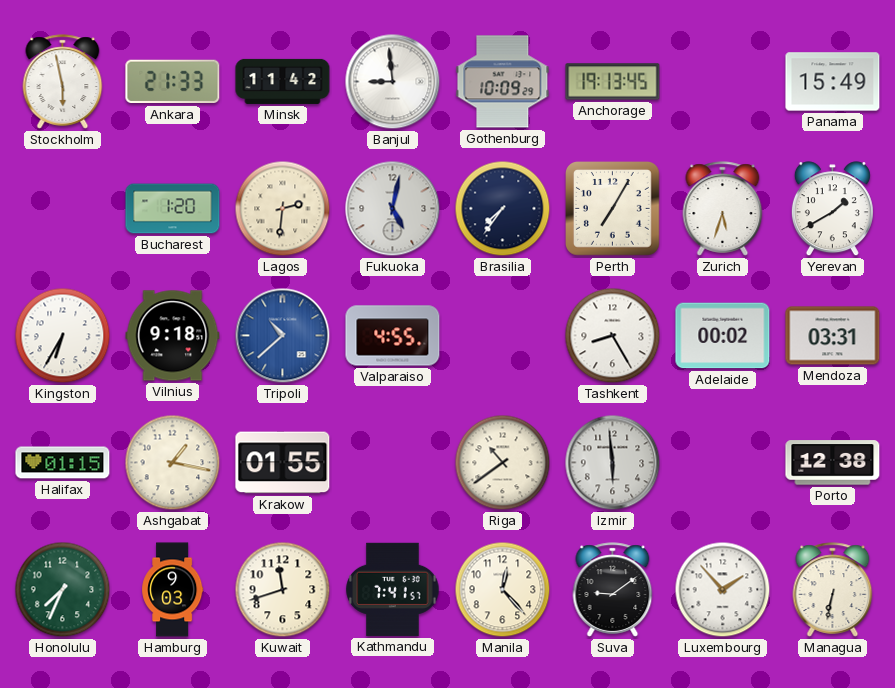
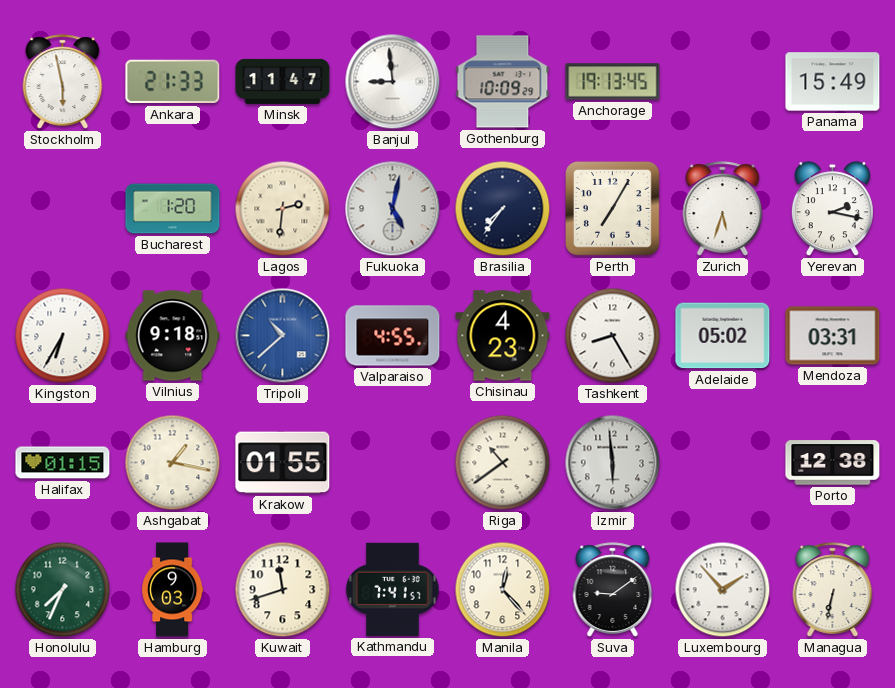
Minsk: 11:42 -> 11:47 (283, 81)
Yerevan: 1:40 -> 2:17 (832, 209)
Chisinau: none -> 4:23 (503, 336)
Adelaide: 00:02 -> 05:02 (723, 336)
